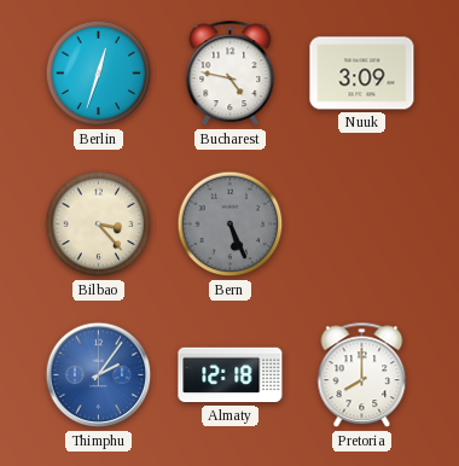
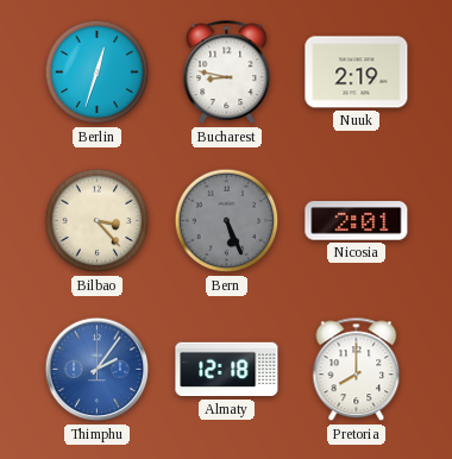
Bucharest: 4:47 -> 8:47 (227, 73)
Nuuk: 3:09 -> 2:19 (357, 73)
Nicosia: none -> 2:01 (357, 221)
